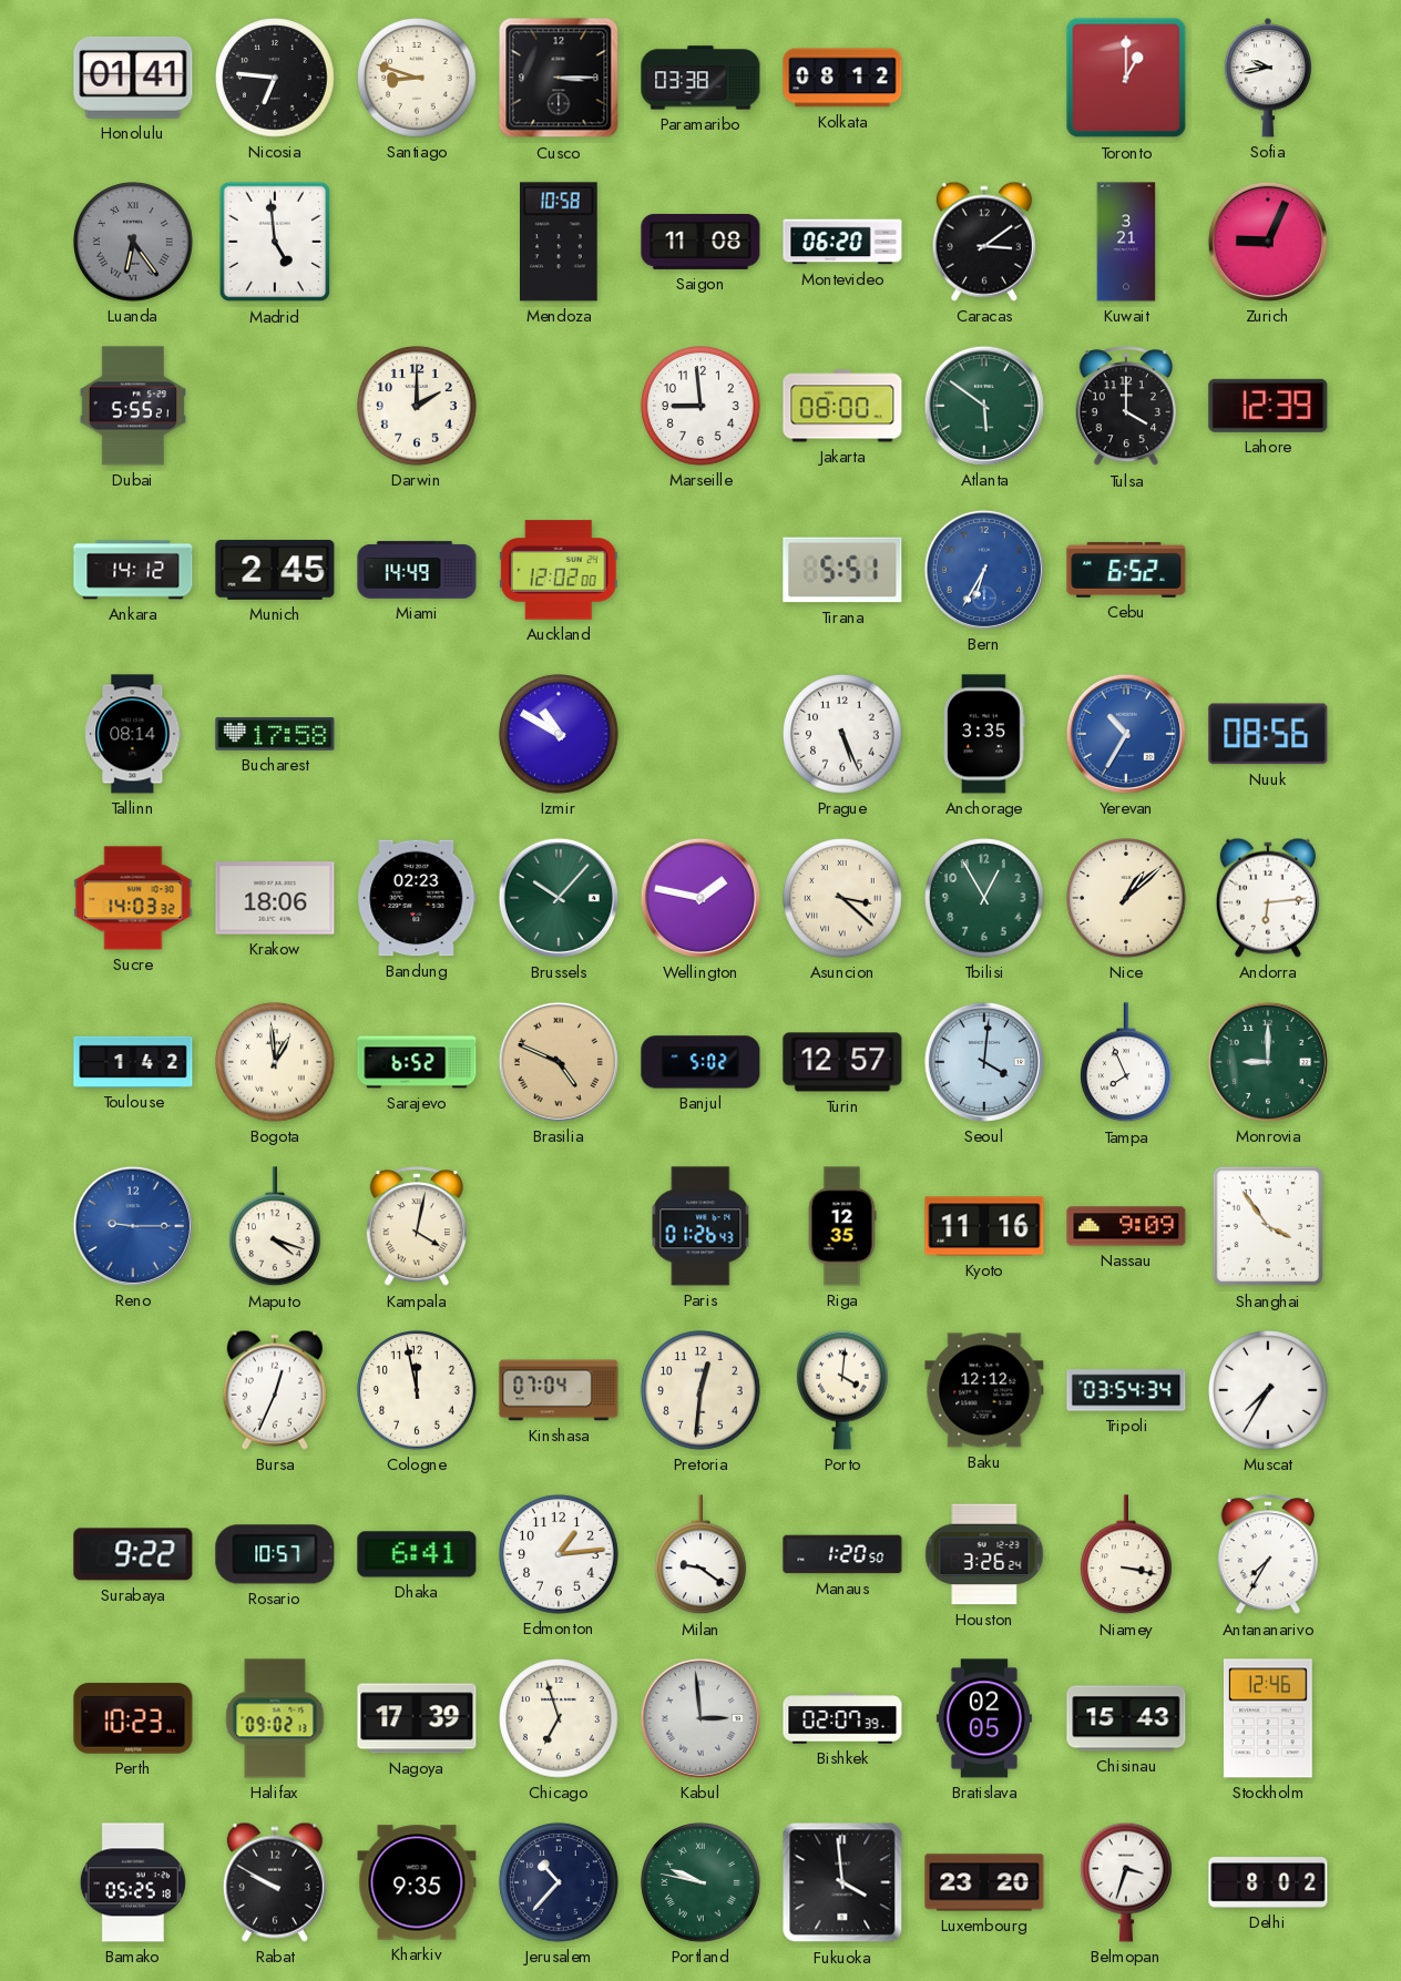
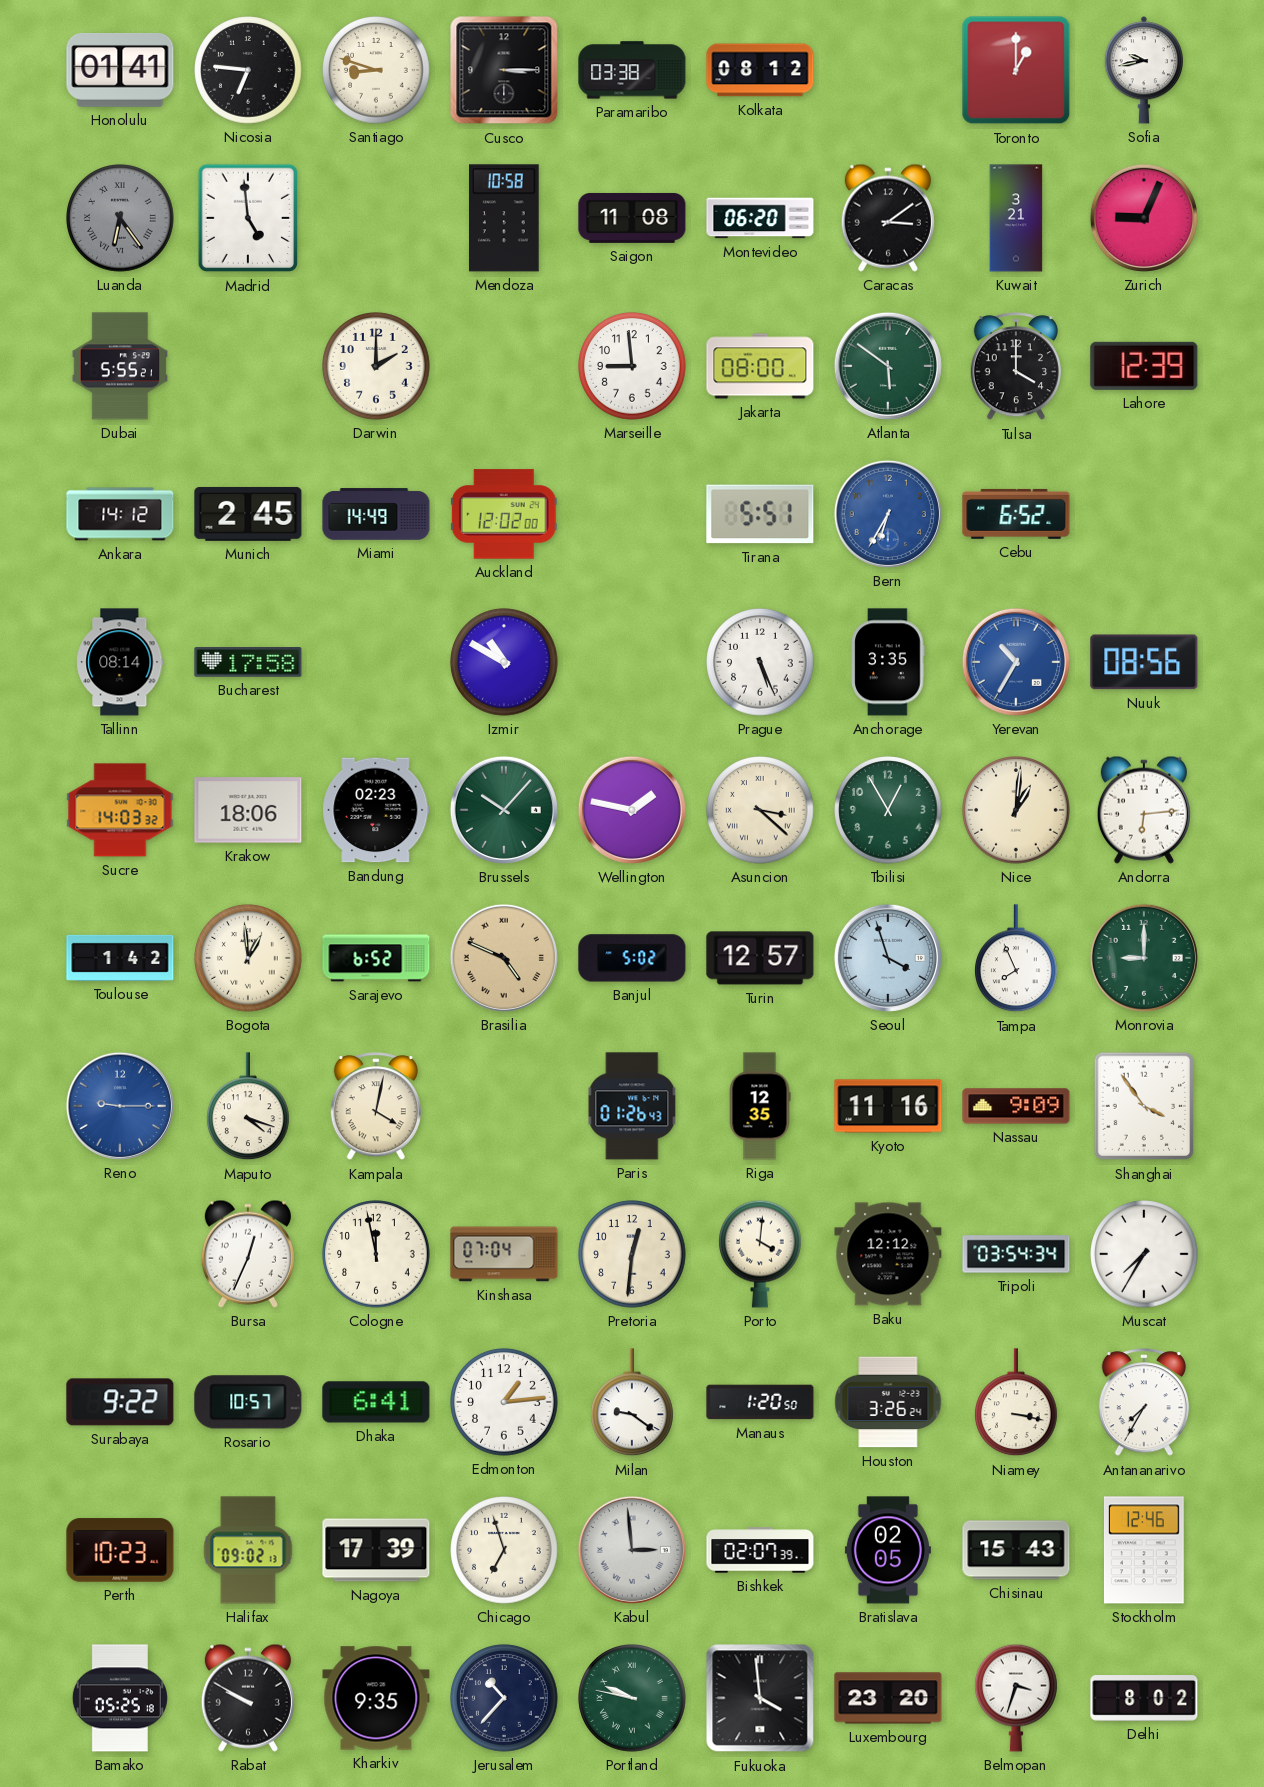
Nice: 1:08 -> 1:01 (1016, 810)
Seoul: 4:01 -> 3:57 (888, 958)
